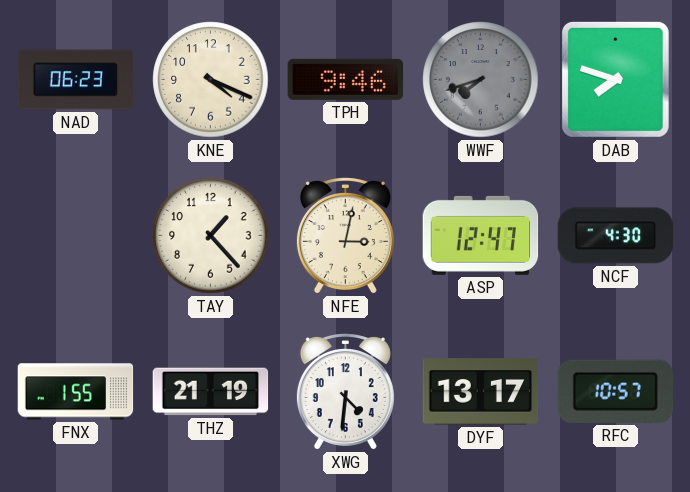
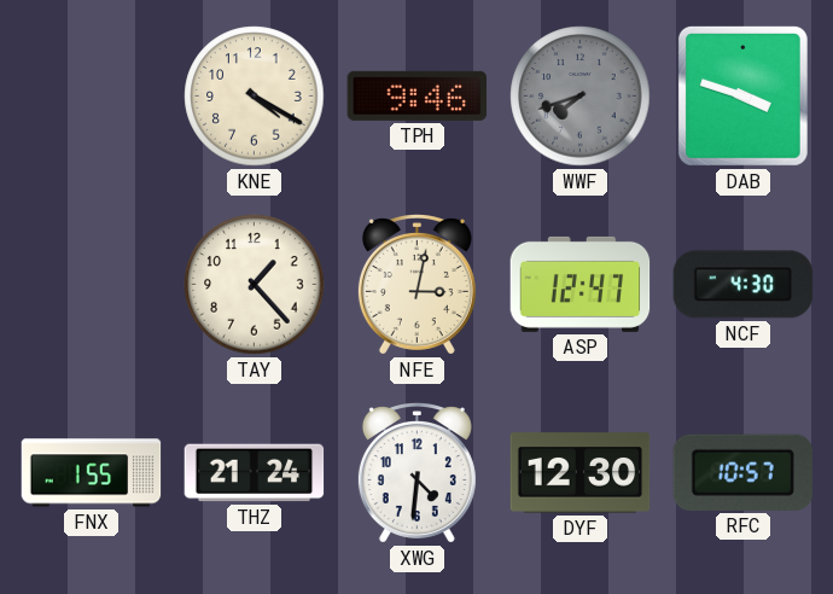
NAD: 06:23 -> none (76, 80)
KNE: 4:19 -> 4:20 (255, 97)
DAB: 7:48 -> 3:48 (742, 95)
THZ: 21:19 -> 21:24 (255, 473)
DYF: 13:17 -> 12:30 (581, 473)
